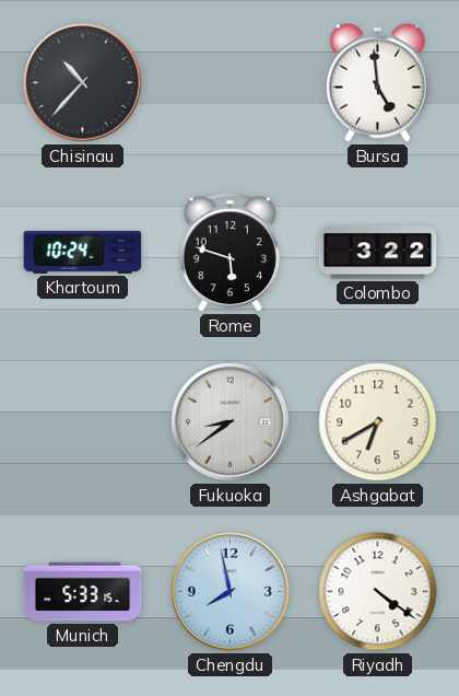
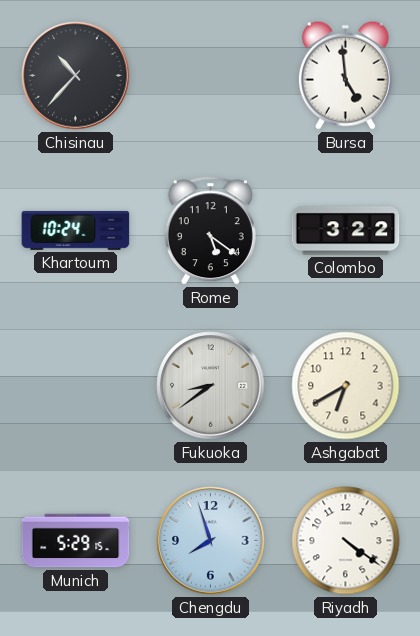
Rome: 5:48 -> 5:21 (210, 231)
Munich: 5:33 -> 5:29 (76, 541)
Chengdu: 7:58 -> 7:57 (211, 541)
